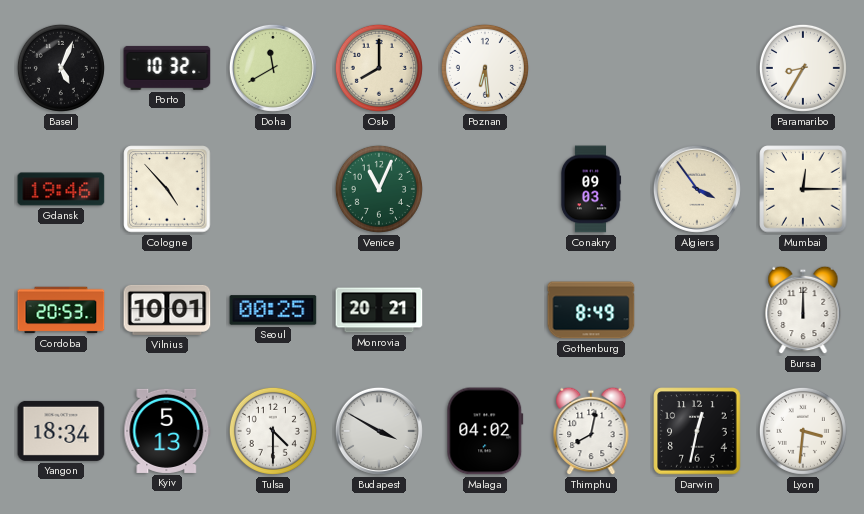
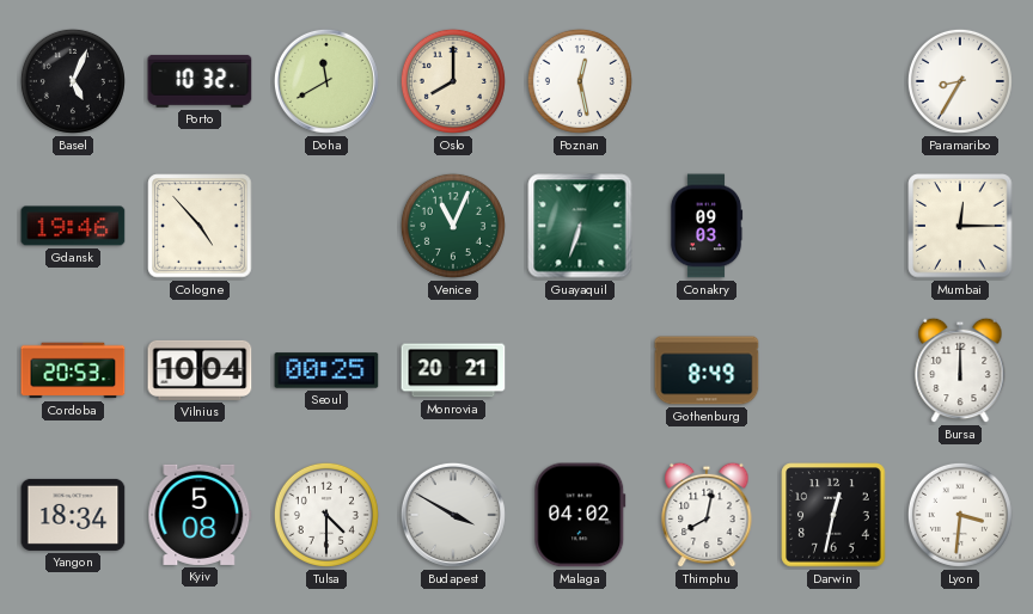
Poznan: 6:29 -> 12:28 (580, 81)
Guayaquil: none -> 6:33 (580, 226)
Algiers: 3:54 -> none (697, 189)
Vilnius: 10:01 -> 10:04 (200, 370)
Kyiv: 5:13 -> 5:08 (200, 515)
